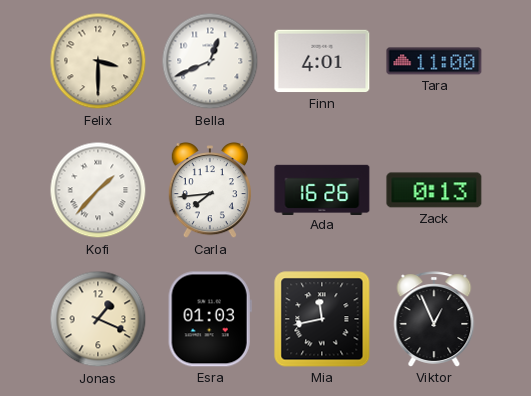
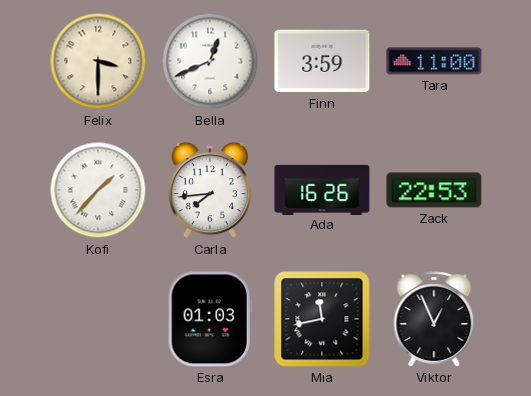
Finn: 4:01 -> 3:59 (322, 61)
Zack: 0:13 -> 22:53 (434, 190)
Jonas: 1:19 -> none (98, 319)
